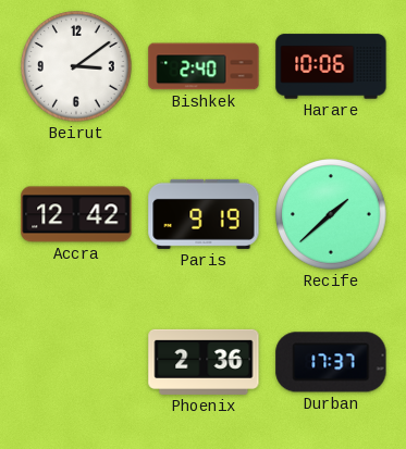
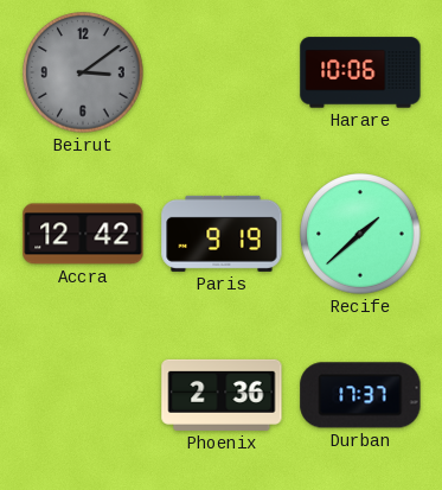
Beirut dial: white -> grey (83, 72)
Bishkek: 2:40 -> none (204, 66)
